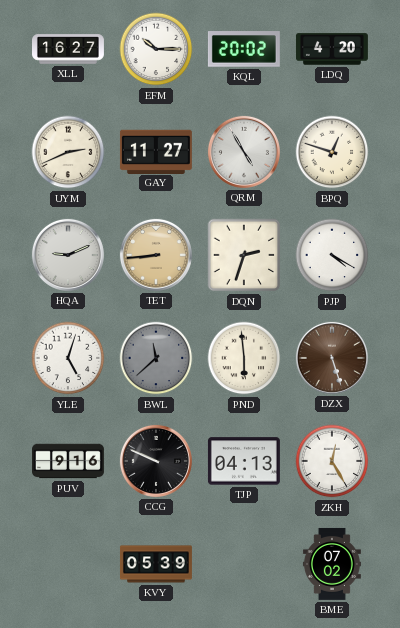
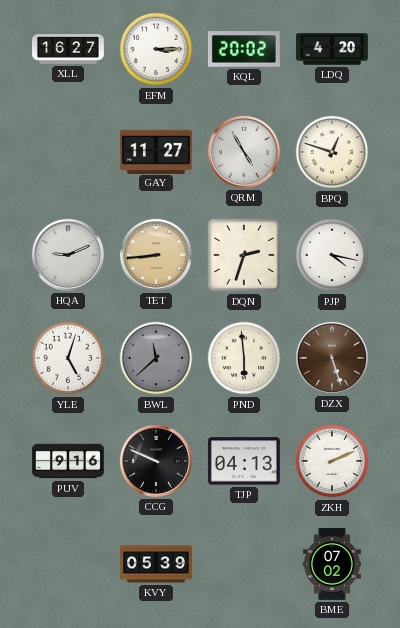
EFM: 10:15 -> 3:15 (156, 49)
UYM: 2:41 -> none (68, 152)
PJP: 4:20 -> 4:17 (332, 255)
ZKH: 12:25 -> 2:11 (332, 461)
